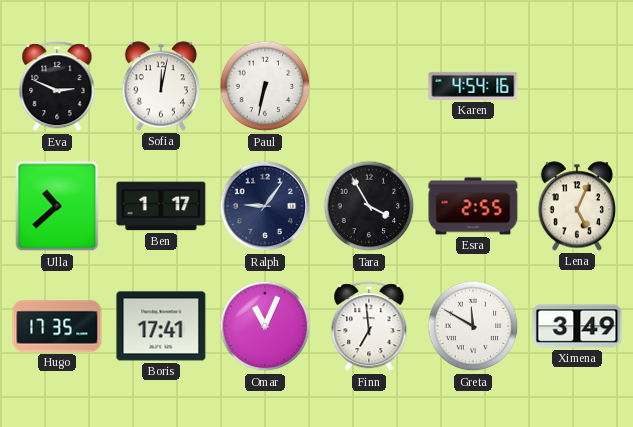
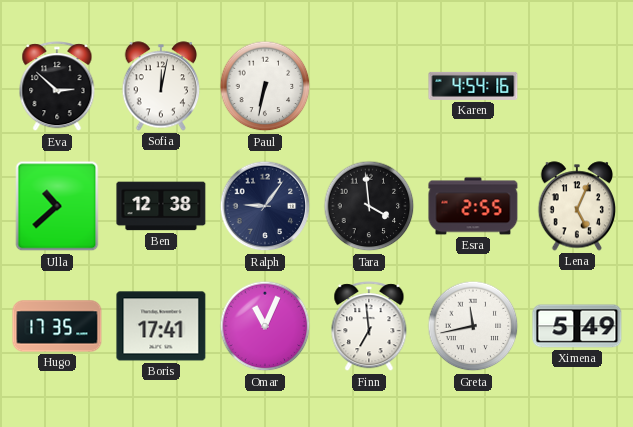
Eva: 2:49 -> 2:52 (57, 87)
Ben: 1:17 -> 12:38 (161, 206)
Tara: 3:55 -> 3:59 (369, 206)
Greta: 11:50 -> 11:43 (473, 326)
Ximena: 3:49 -> 5:49 (577, 326)
